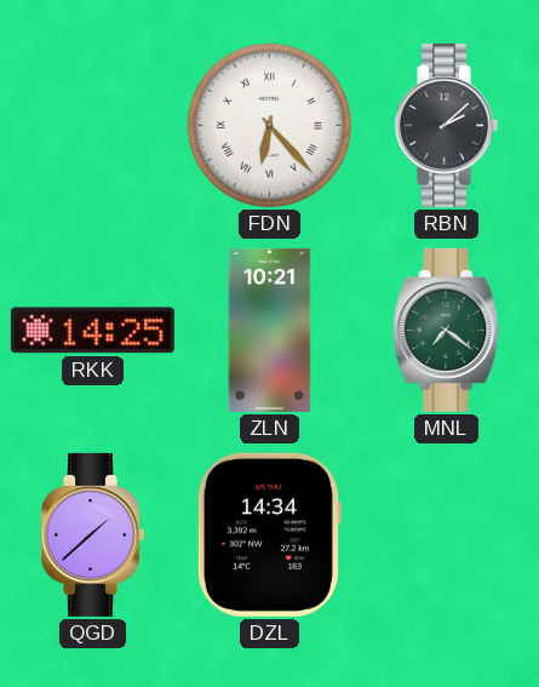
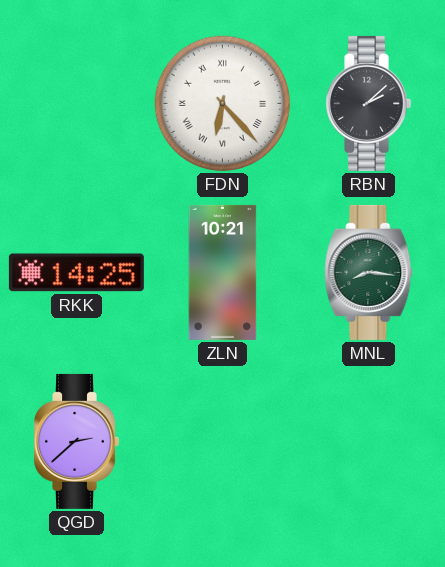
MNL: 7:21 -> 8:16 (369, 272)
QGD: 1:38 -> 2:38 (76, 441)
DZL: 14:34 -> none (269, 534)
